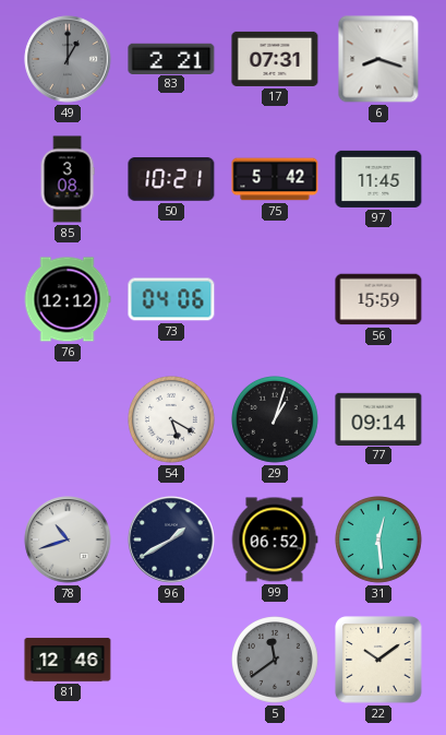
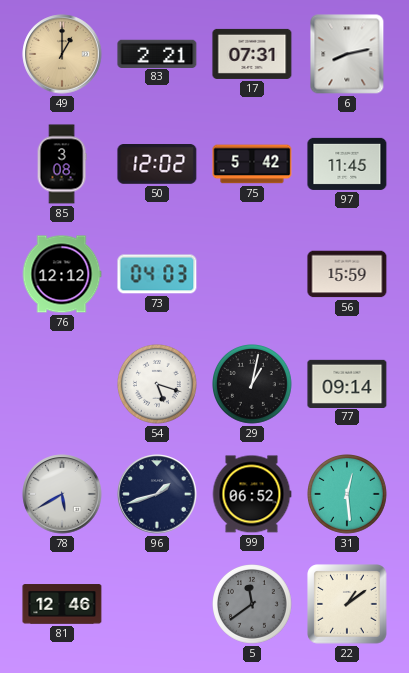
49 dial: grey -> champagne (62, 54)
6: 8:18 -> 8:13 (347, 54)
50: 10:21 -> 12:02 (157, 165)
73: 04:06 -> 04:03 (157, 274)
54: 5:20 -> 5:18 (158, 385)
29: 1:03 -> 1:02 (253, 385)
78: 10:42 -> 5:40 (62, 494)
96: 1:40 -> 1:42 (157, 494)
22: 10:09 -> 1:09 (347, 604)
